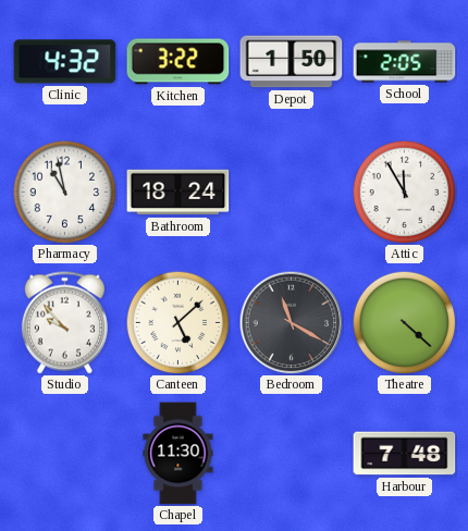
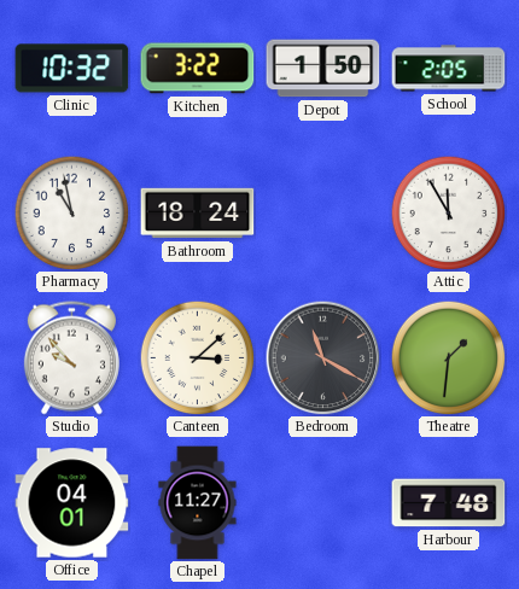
Clinic: 4:32 -> 10:32 (72, 69)
Canteen: 5:08 -> 3:08 (197, 357)
Theatre: 4:22 -> 1:31 (448, 357)
Office: none -> 04:01 (72, 503)
Chapel: 11:30 -> 11:27 (198, 503)
